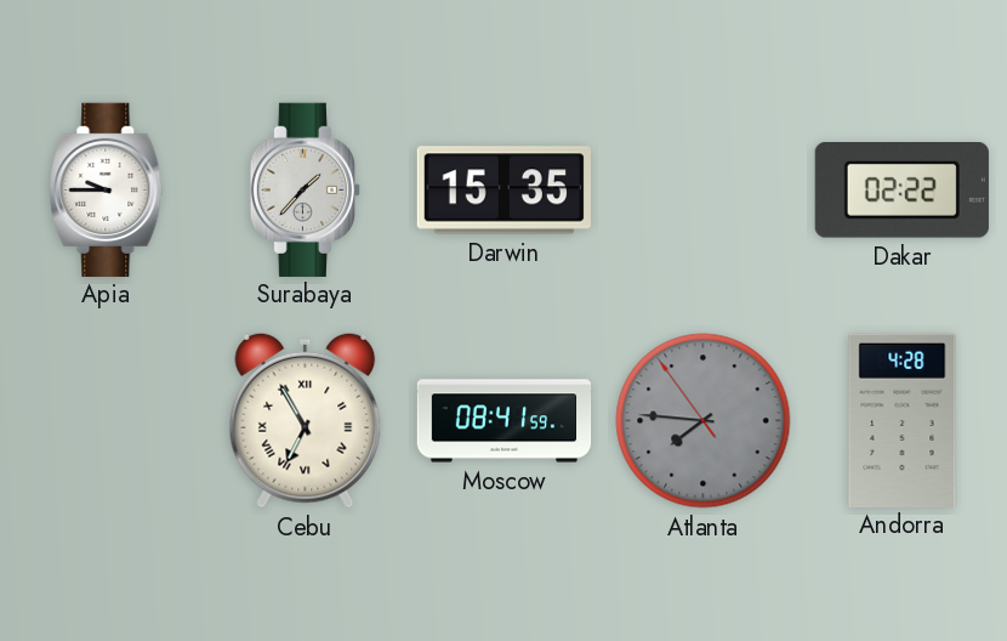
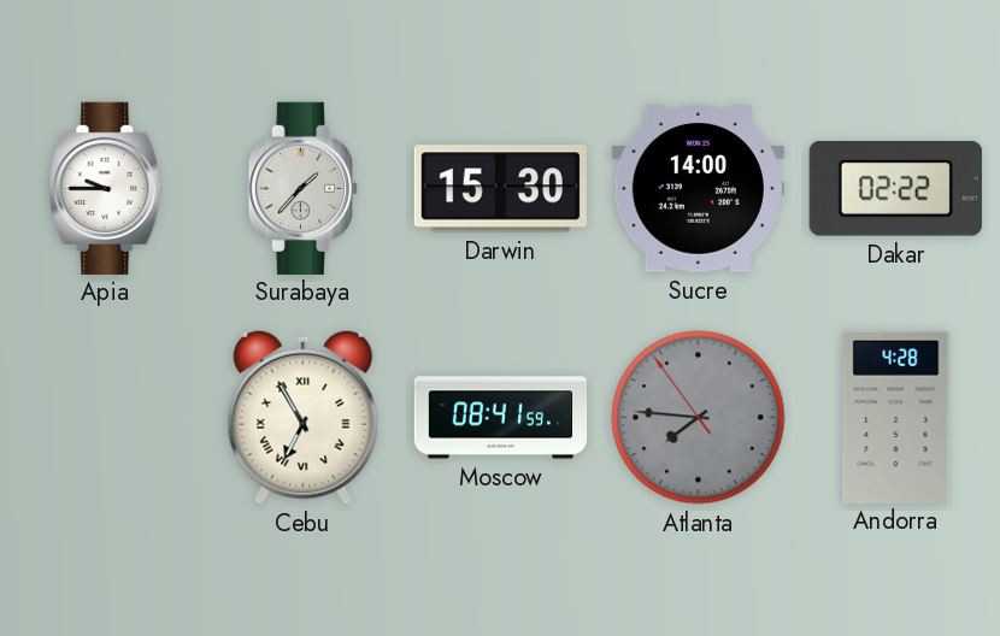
Darwin: 15:35 -> 15:30 (500, 189)
Sucre: none -> 14:00 (698, 189)
